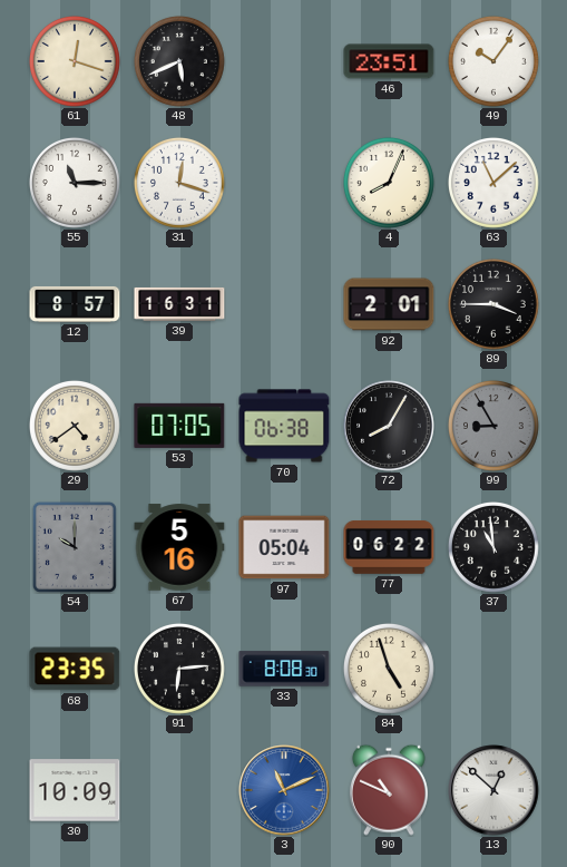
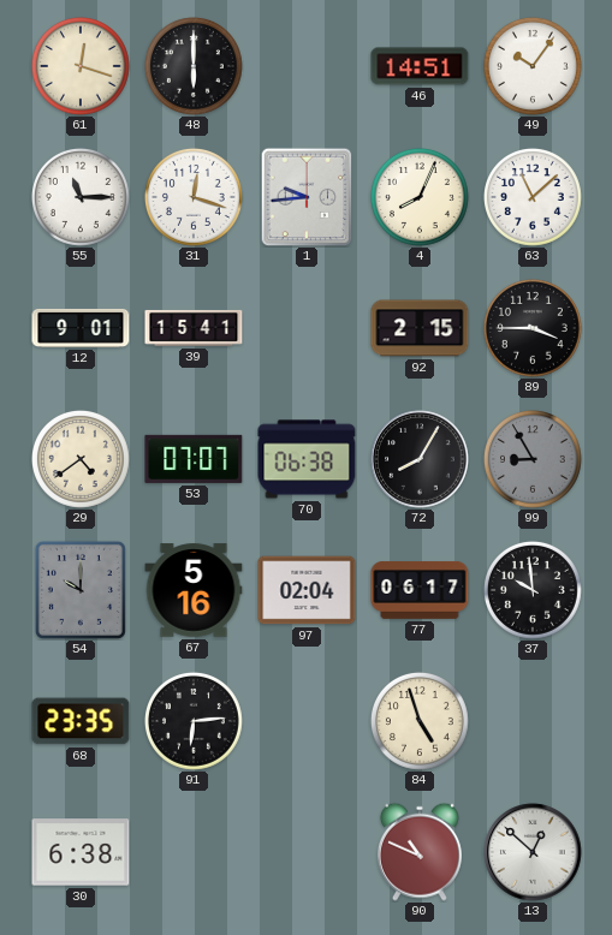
48: 5:41 -> 6:00 (194, 66)
46: 23:51 -> 14:51 (420, 66)
1: none -> 9:44 (307, 197)
12: 8:57 -> 9:01 (81, 328)
39: 16:31 -> 15:41 (194, 328)
92: 2:01 -> 2:15 (420, 328)
53: 07:05 -> 07:07 (194, 459)
97: 05:04 -> 02:04 (307, 590)
77: 06:22 -> 06:17 (420, 591)
37: 10:59 -> 9:59 (533, 590)
33: 8:08 -> none (284, 669)
30: 10:09 -> 6:38 (81, 852)
3: 11:11 -> none (284, 790)
